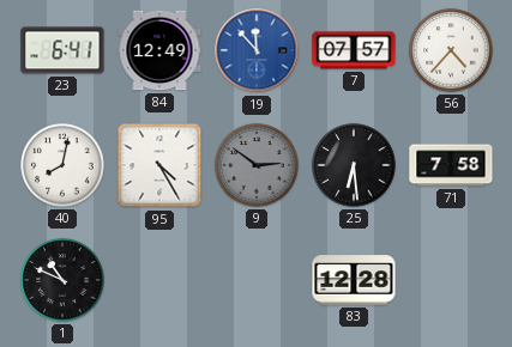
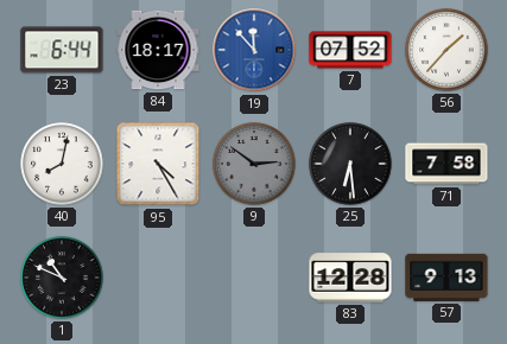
23: 6:41 -> 6:44 (62, 50)
84: 12:49 -> 18:17 (158, 50)
7: 07:57 -> 07:52 (350, 50)
56: 4:37 -> 1:37 (446, 50)
57: none -> 9:13 (446, 278)
